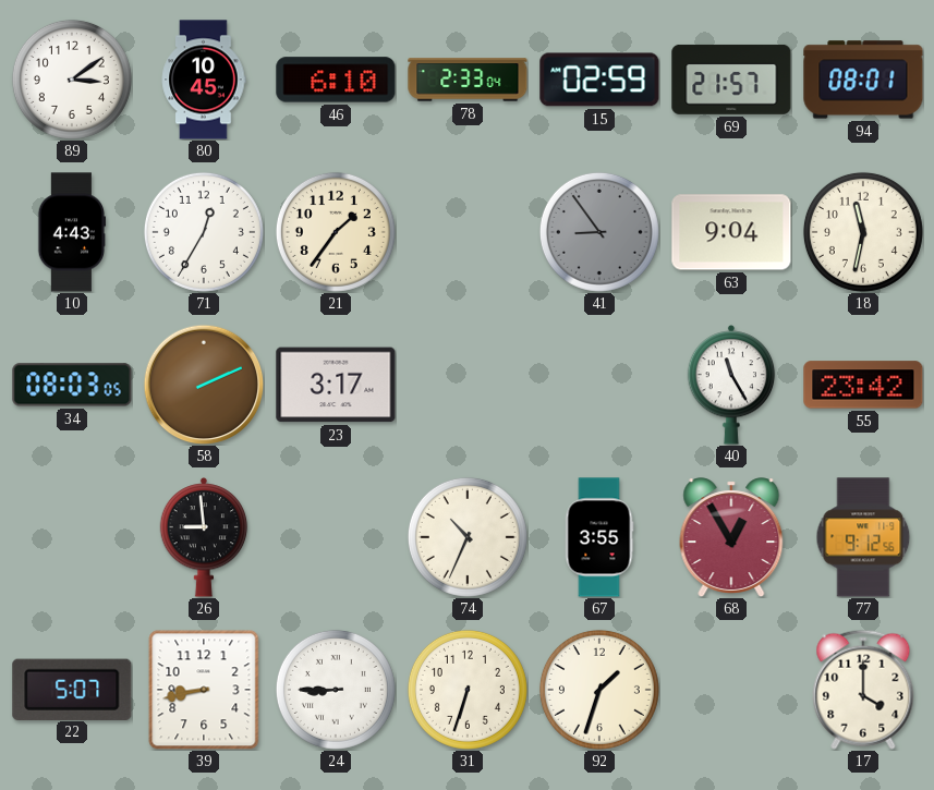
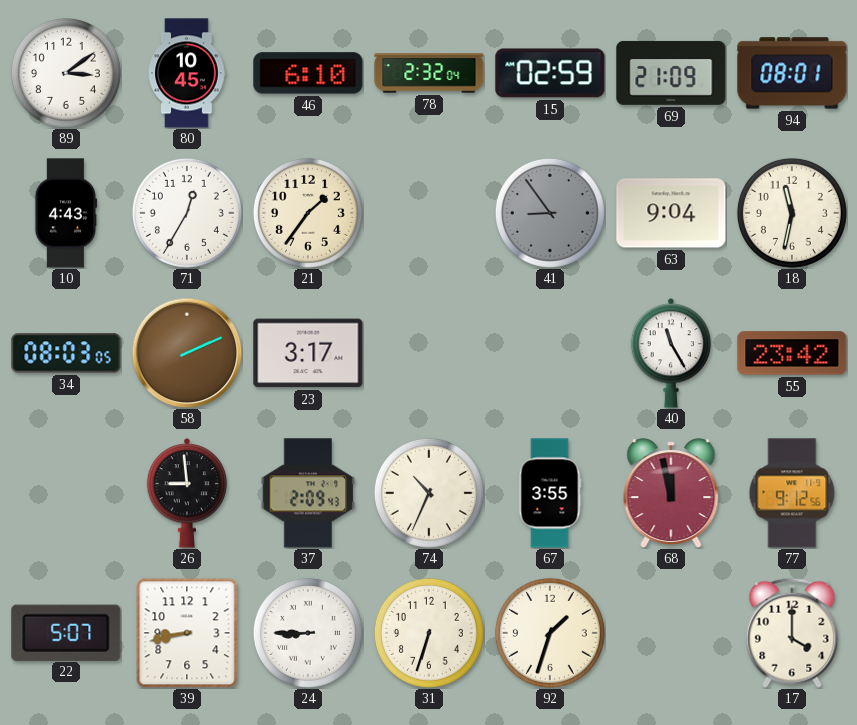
78: 2:33 -> 2:32 (429, 73)
69: 21:57 -> 21:09 (671, 73)
37: none -> 2:09 (308, 493)
68: 12:55 -> 11:58 (671, 493)
